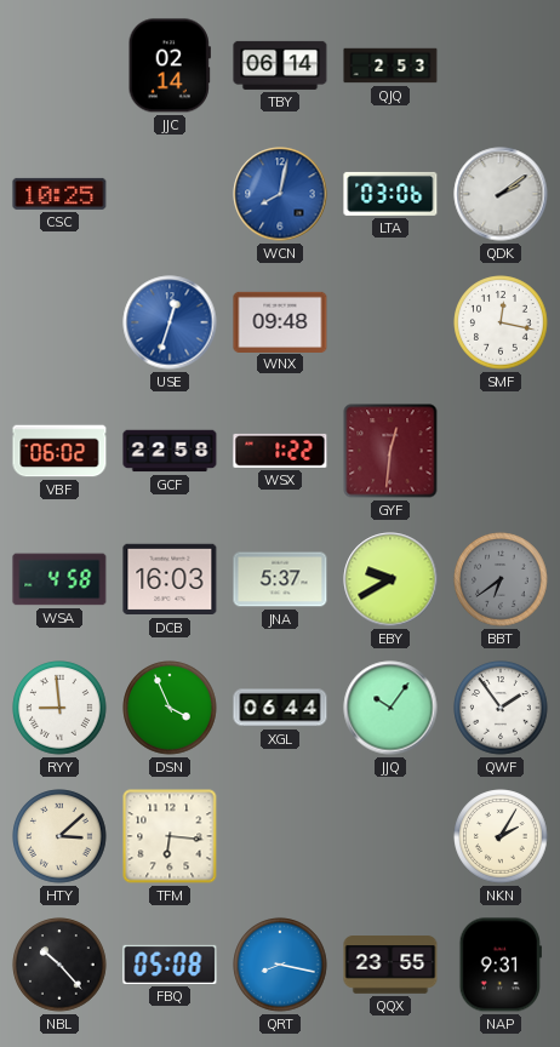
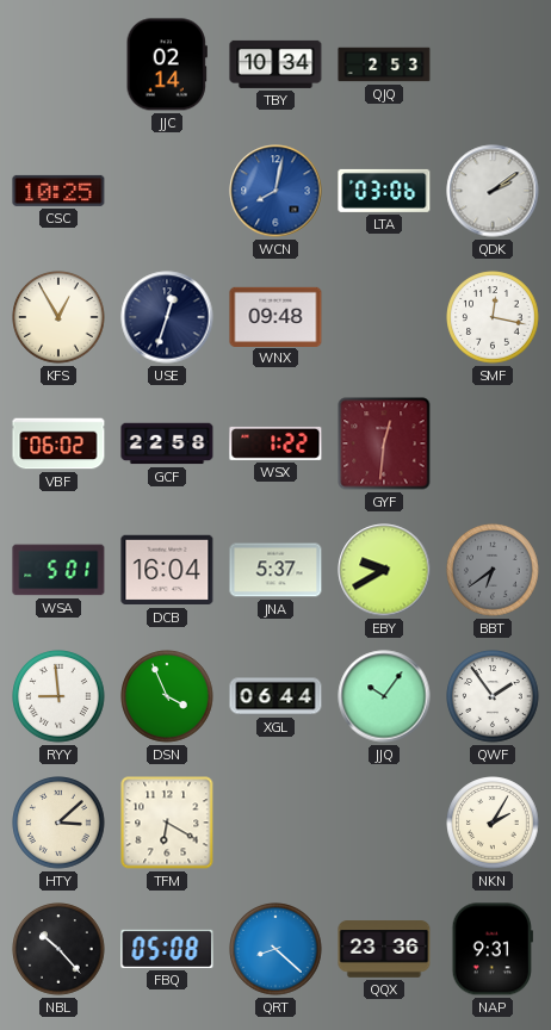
TBY: 06:14 -> 10:34 (275, 64)
KFS: none -> 12:55 (58, 317)
USE dial: blue -> navy (167, 317)
WSA: 4:58 -> 5:01 (58, 570)
DCB: 16:03 -> 16:04 (167, 570)
TFM: 6:16 -> 6:20 (167, 823)
QRT: 8:17 -> 8:22 (275, 949)
QQX: 23:55 -> 23:36 (384, 949)
